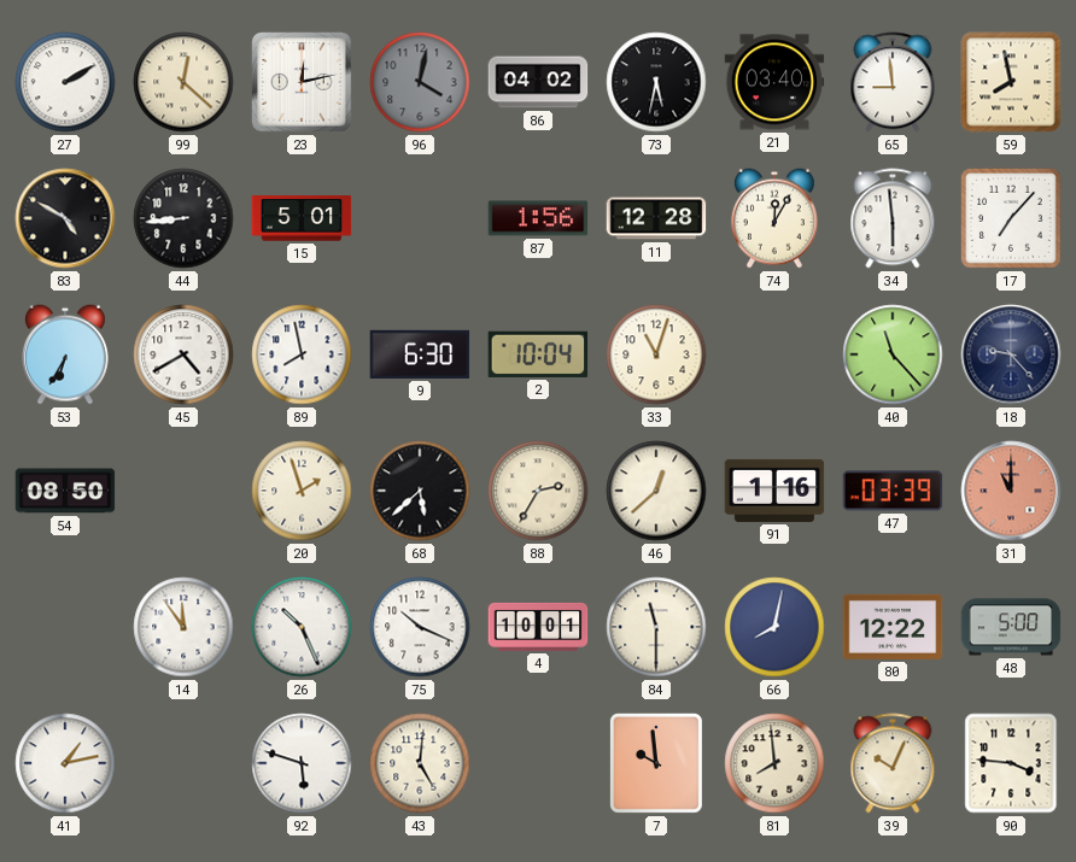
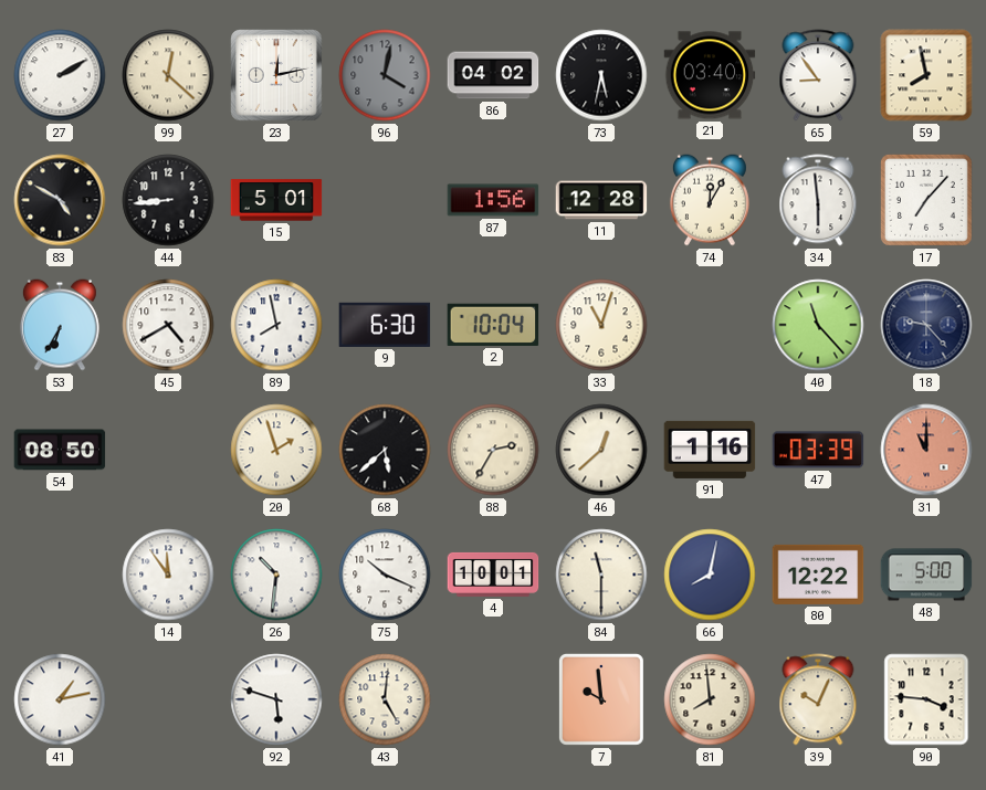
65: 8:59 -> 8:54 (818, 75)
26: 10:26 -> 10:31 (276, 575)
